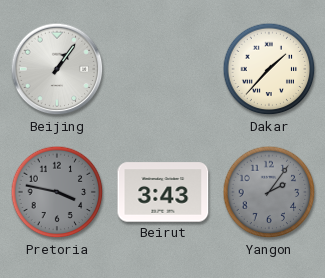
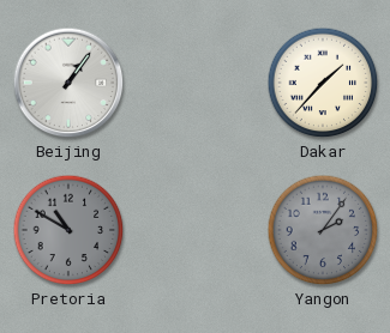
Pretoria: 3:47 -> 10:50 (68, 230)
Beirut: 3:43 -> none (163, 192)
